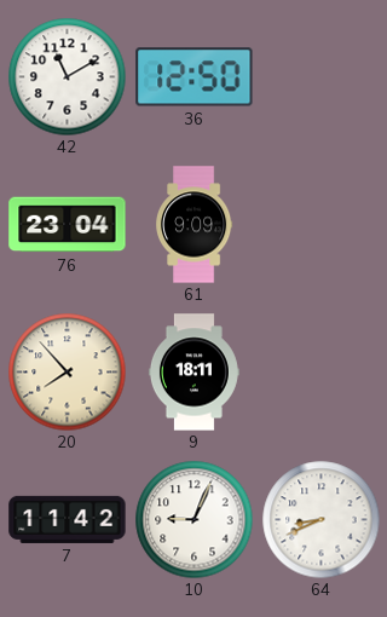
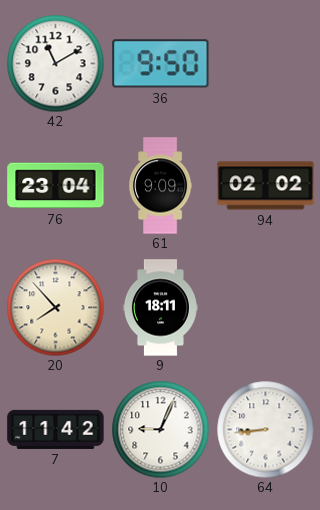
36: 12:50 -> 9:50 (161, 64)
94: none -> 02:02 (266, 186)
64: 8:41 -> 8:44 (265, 429)
